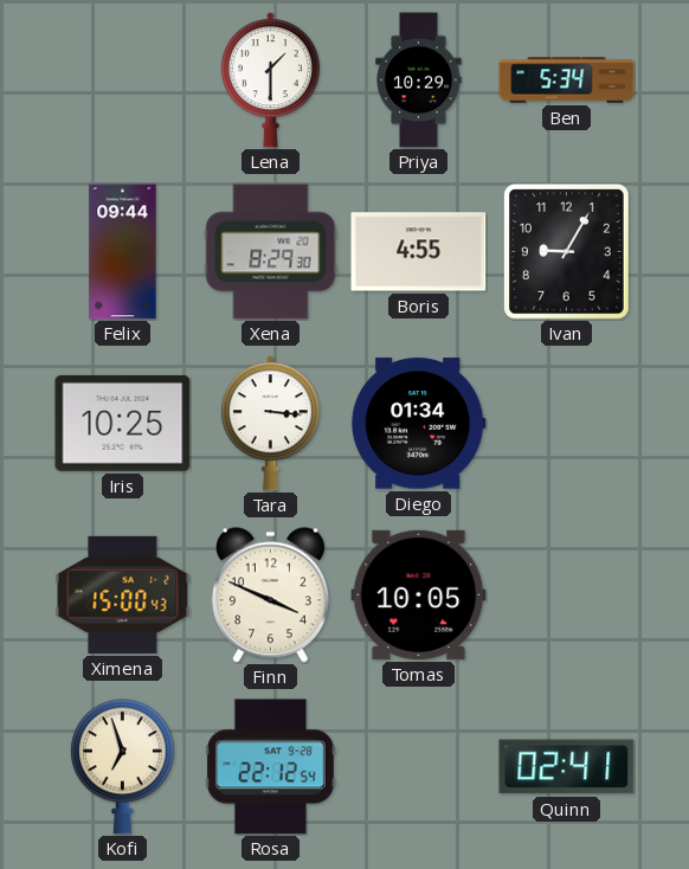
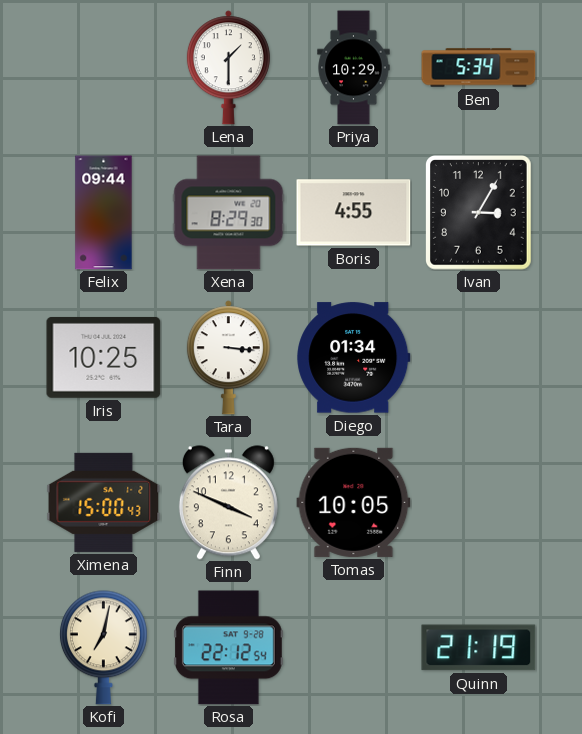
Ivan: 9:05 -> 3:05 (479, 213)
Kofi: 6:57 -> 7:02 (103, 648)
Quinn: 02:41 -> 21:19 (479, 648)
